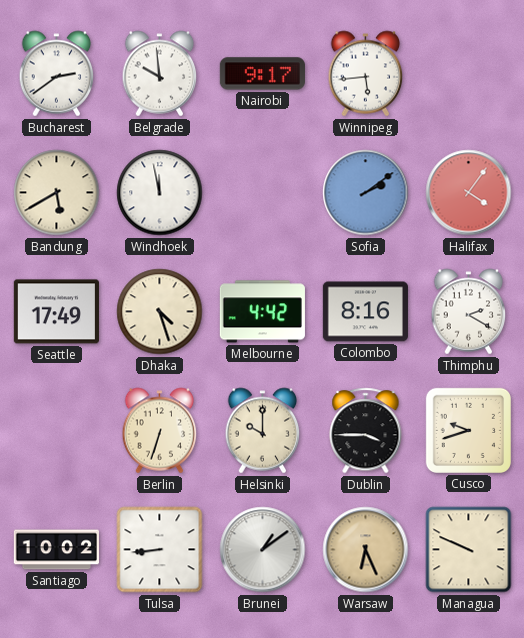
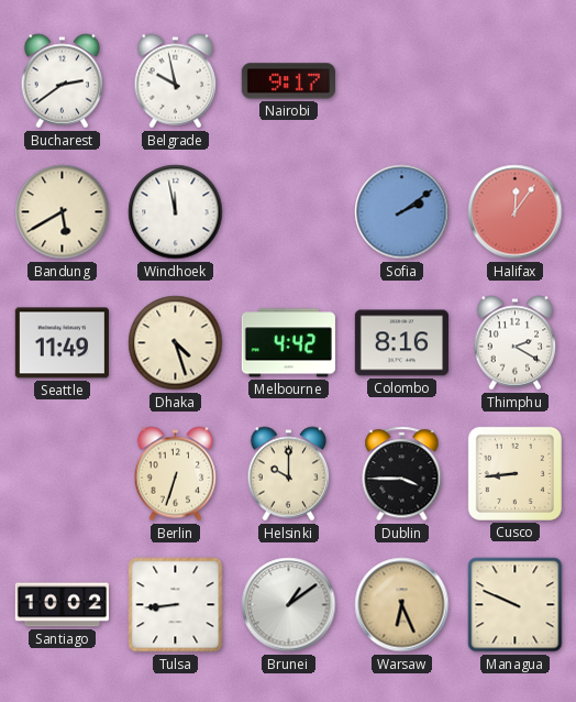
Belgrade: 9:59 -> 9:58 (176, 81)
Winnipeg: 5:44 -> none (366, 74)
Halifax: 4:06 -> 12:06 (516, 212)
Seattle: 17:49 -> 11:49 (62, 343)
Cusco: 9:42 -> 8:44 (514, 473)
